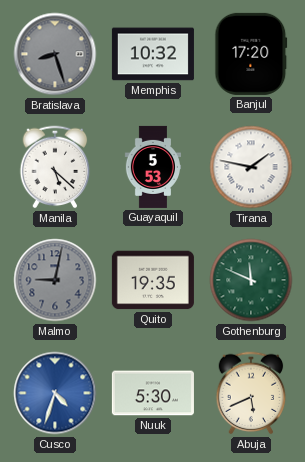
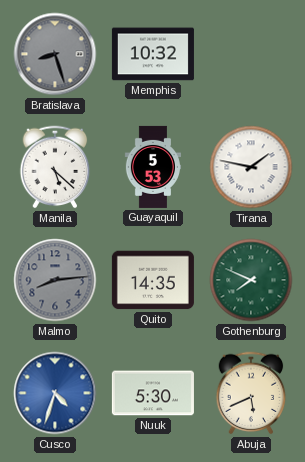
Banjul: 17:20 -> none (251, 54)
Malmo: 9:02 -> 8:14 (55, 280)
Quito: 19:35 -> 14:35 (153, 280)
Gothenburg: 11:49 -> 7:49 (251, 280)
